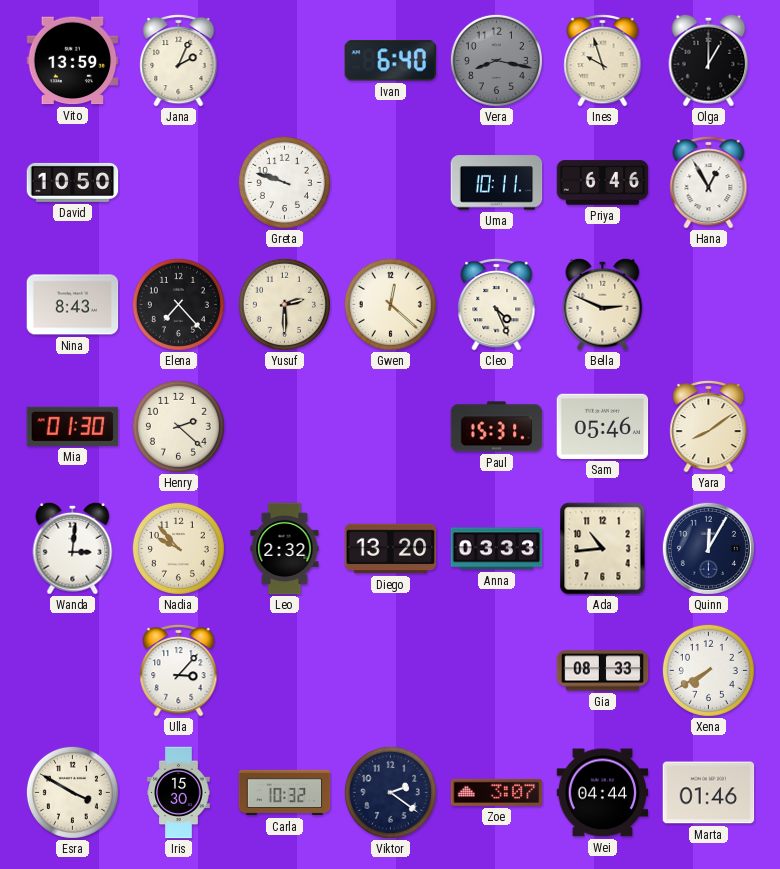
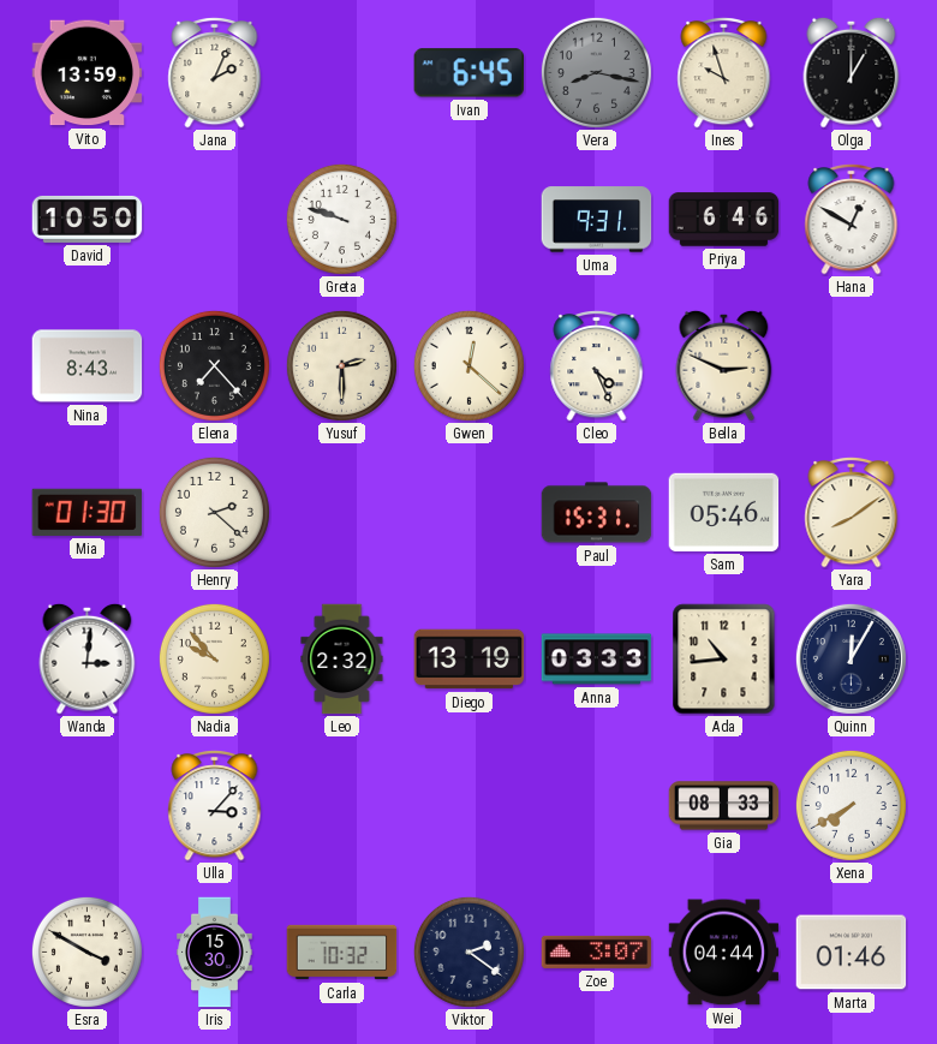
Ivan: 6:40 -> 6:45 (468, 73)
Uma: 10:11 -> 9:31 (597, 220)
Hana: 12:55 -> 12:50 (852, 219)
Diego: 13:20 -> 13:19 (470, 660)
